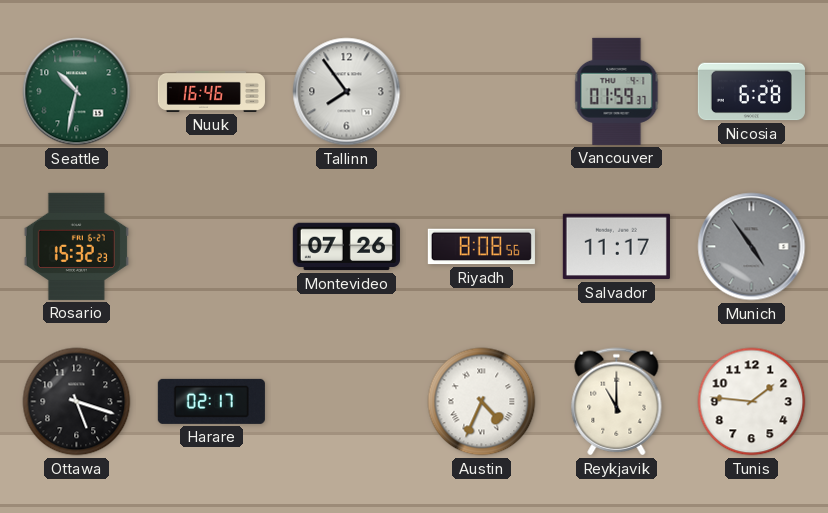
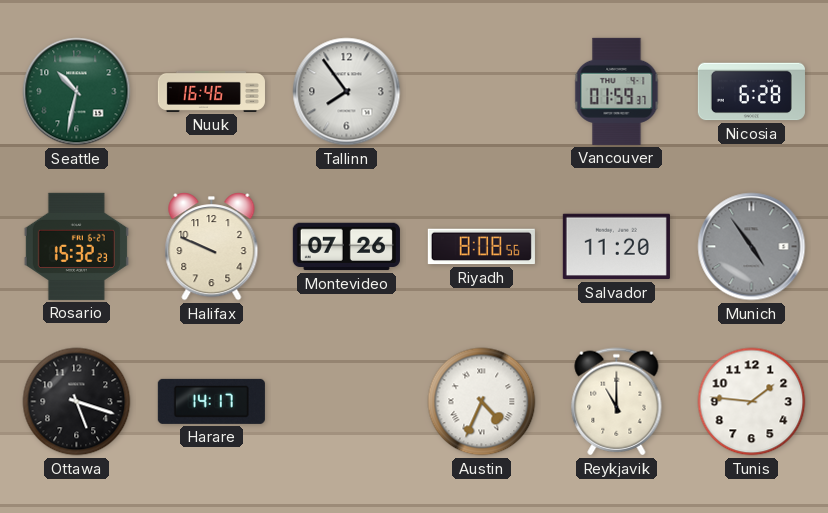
Halifax: none -> 9:49 (212, 247)
Salvador: 11:17 -> 11:20 (616, 247)
Harare: 02:17 -> 14:17 (211, 401)
